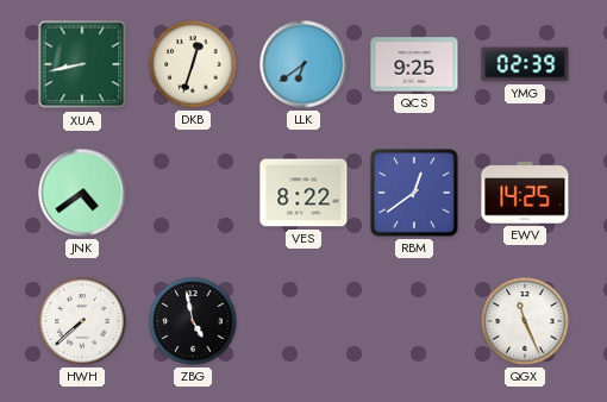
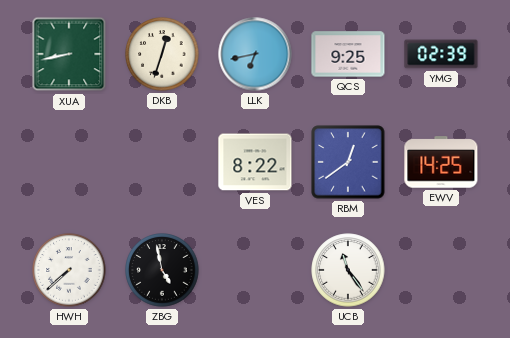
LLK: 6:39 -> 6:43 (255, 54)
JNK: 4:39 -> none (82, 193)
UCB: none -> 11:24 (348, 270)
QGX: 11:26 -> none (525, 321)
